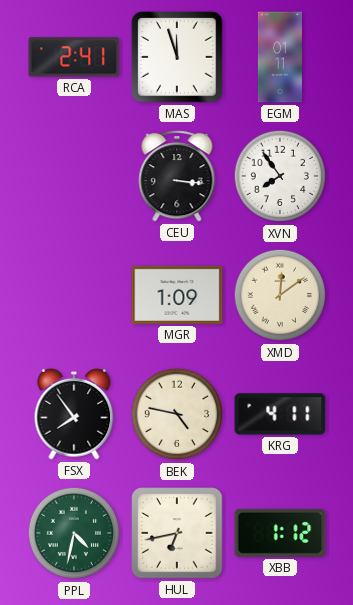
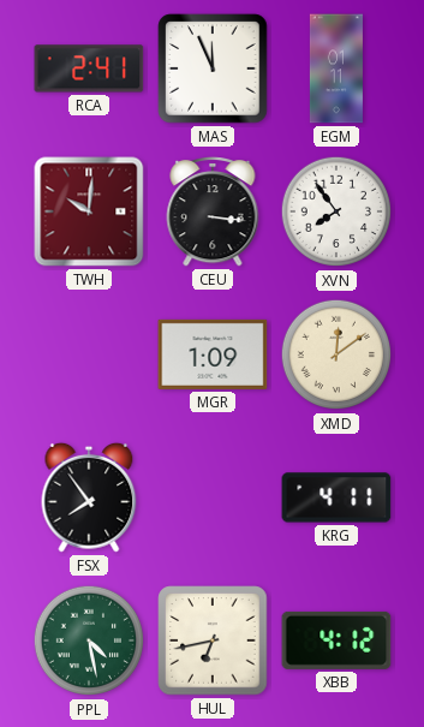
MAS: 11:57 -> 11:56 (213, 68)
TWH: none -> 10:01 (89, 211)
BEK: 4:47 -> none (177, 414)
PPL: 4:32 -> 4:28 (89, 640)
XBB: 1:12 -> 4:12 (336, 640)
